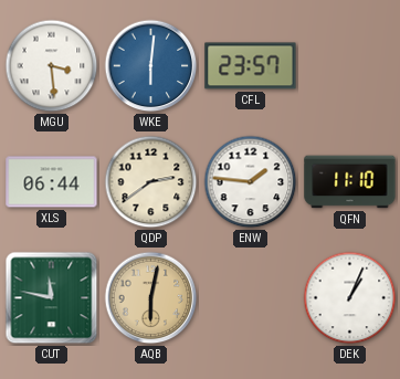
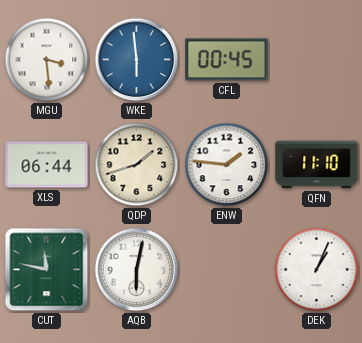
WKE: 6:01 -> 5:59 (137, 60)
CFL: 23:57 -> 00:45 (227, 60)
QDP: 2:39 -> 1:42 (137, 165)
AQB dial: champagne -> white (137, 270)
